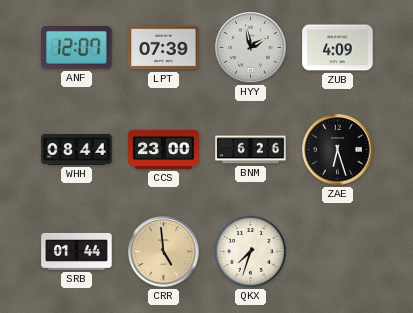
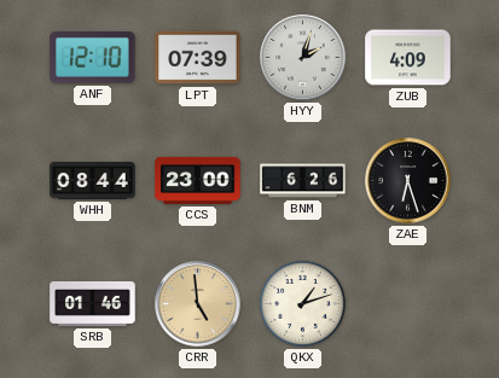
ANF: 12:07 -> 12:10 (93, 58)
HYY: 1:58 -> 2:03 (303, 58)
SRB: 01:44 -> 01:46 (93, 303)
QKX: 7:33 -> 1:12 (302, 303)
